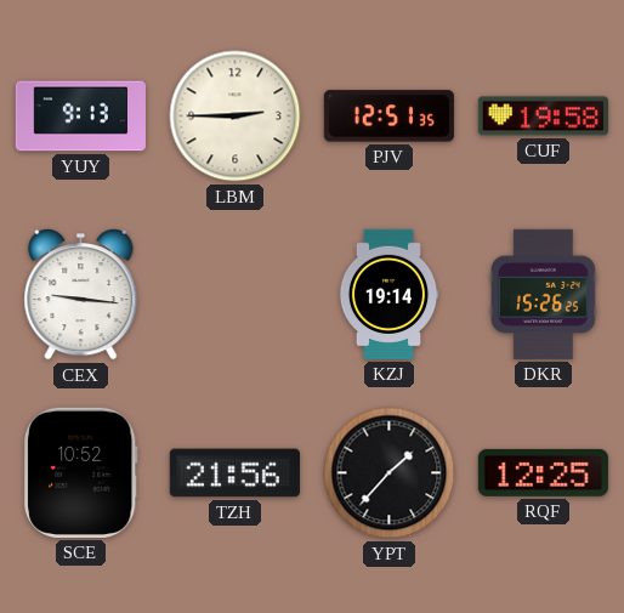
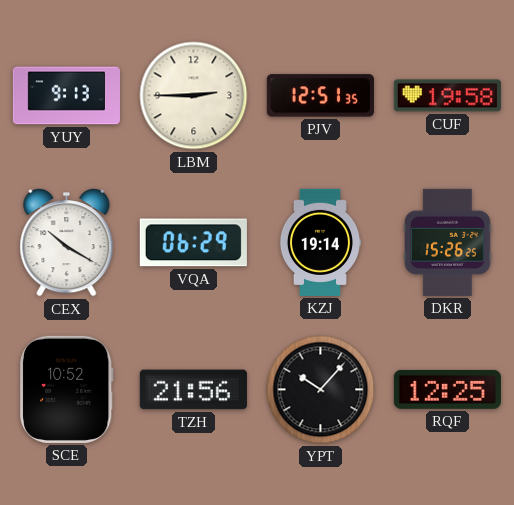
CEX: 9:16 -> 10:20 (67, 243)
VQA: none -> 06:29 (193, 243)
YPT: 1:37 -> 10:07 (321, 390)
